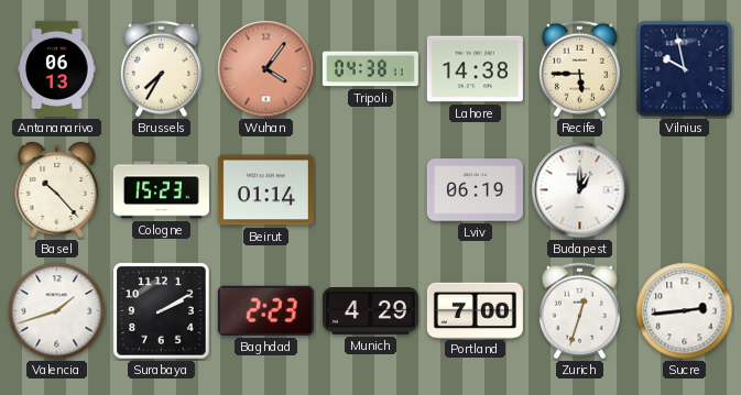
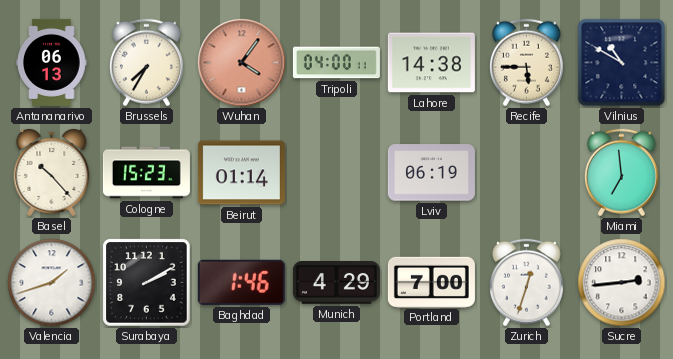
Tripoli: 04:38 -> 04:00 (336, 63)
Vilnius: 9:58 -> 10:50 (622, 63)
Budapest: 1:00 -> none (580, 190)
Miami: none -> 6:59 (621, 173)
Baghdad: 2:23 -> 1:46 (241, 282)
